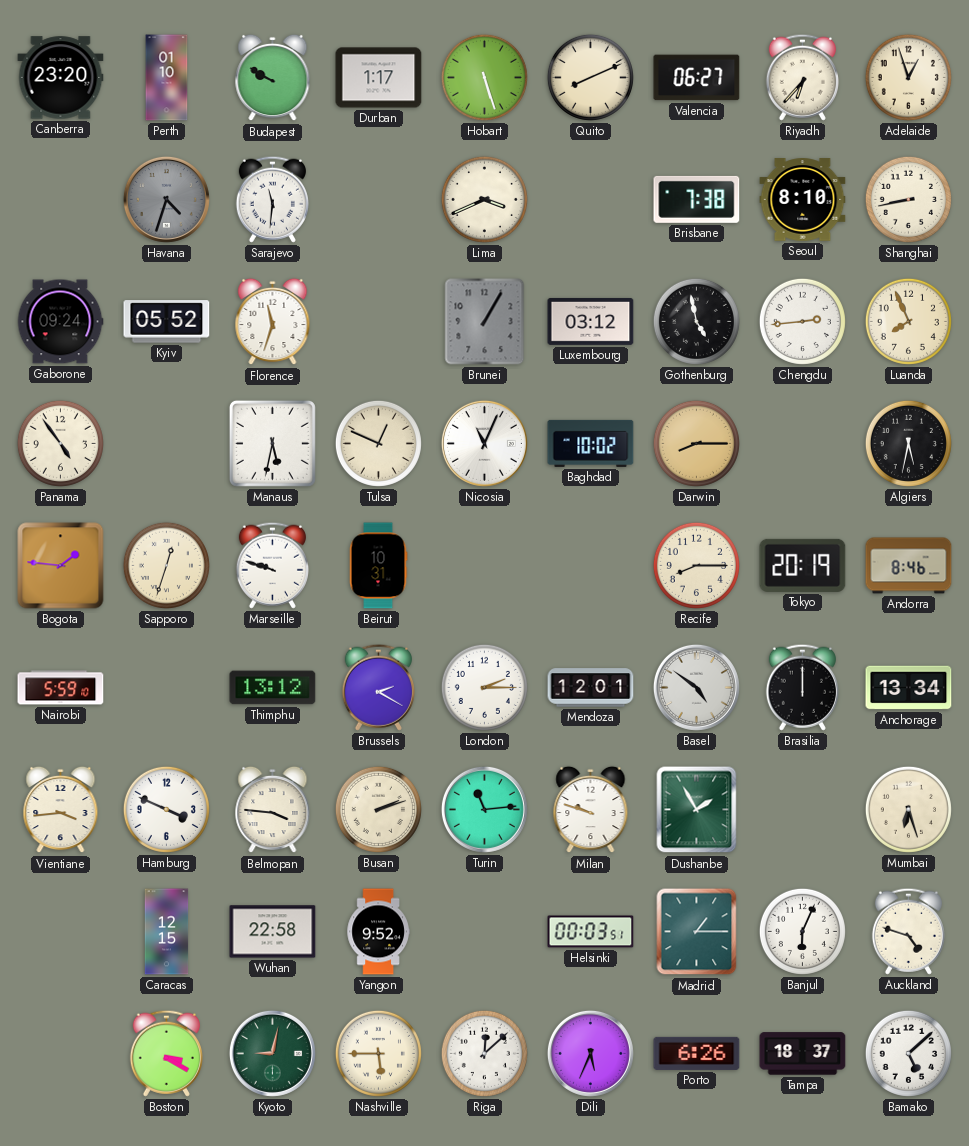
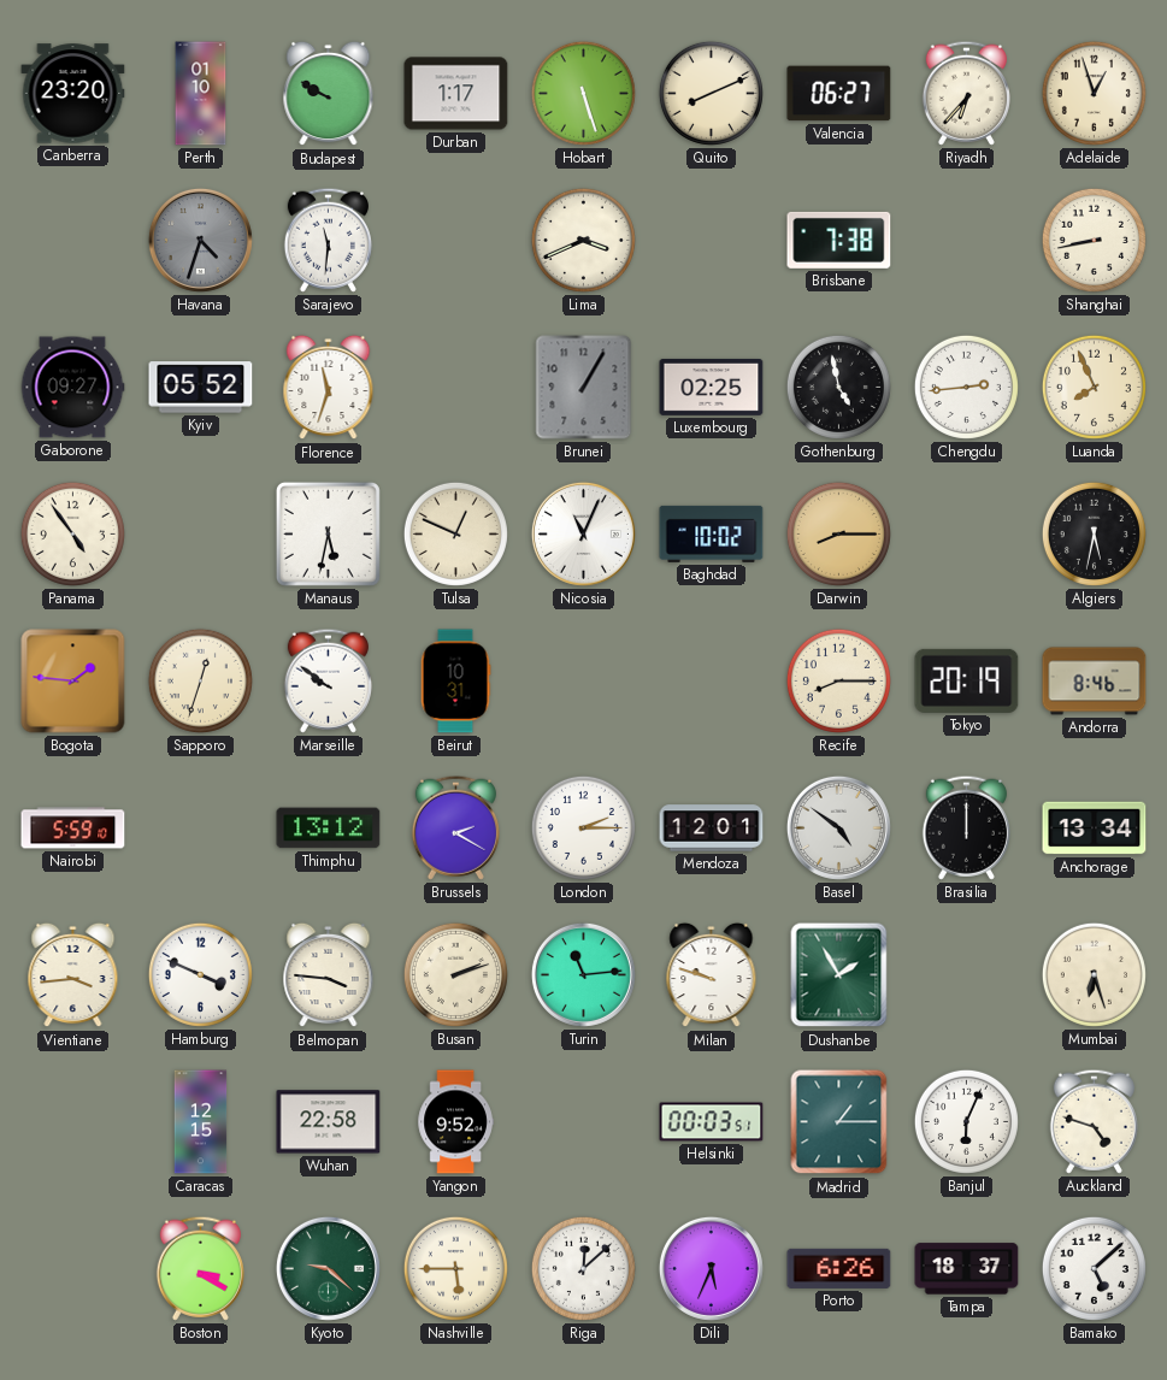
Seoul: 8:10 -> none (803, 200)
Gaborone: 09:24 -> 09:27 (72, 388)
Luxembourg: 03:12 -> 02:25 (712, 387)
Marseille: 9:48 -> 9:51 (328, 680)
Kyoto: 9:02 -> 9:22 (328, 1268)
